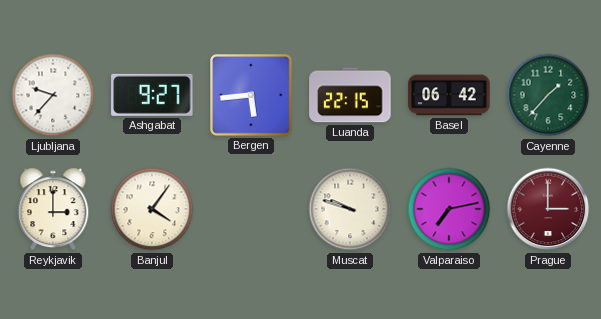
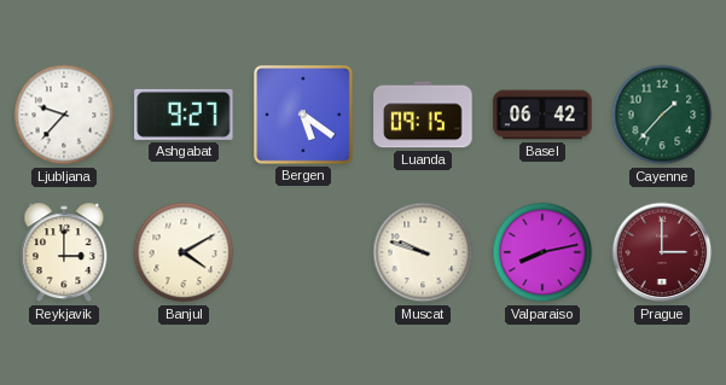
Bergen: 5:44 -> 5:21 (304, 116)
Luanda: 22:15 -> 09:15 (423, 115)
Banjul: 4:06 -> 4:10 (184, 252)
Valparaiso: 7:13 -> 8:13 (542, 252)
